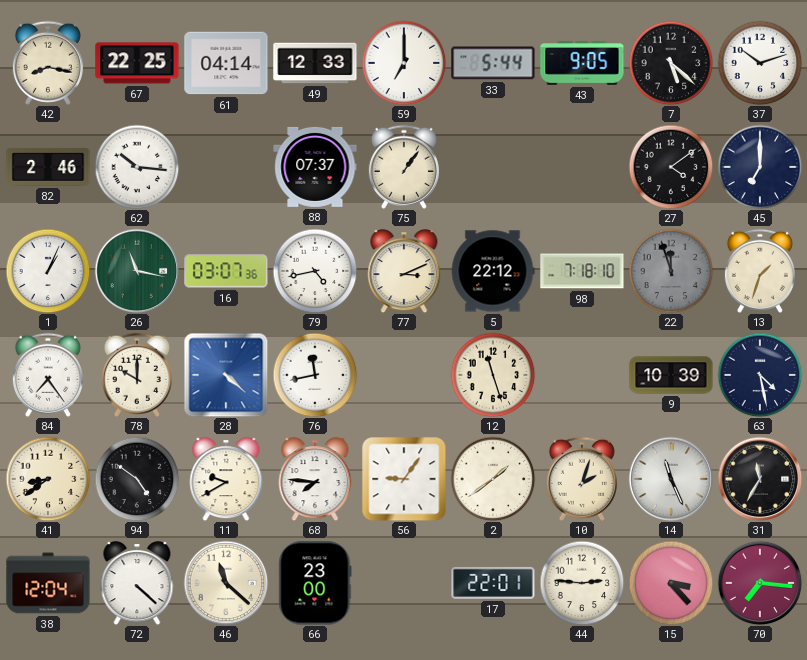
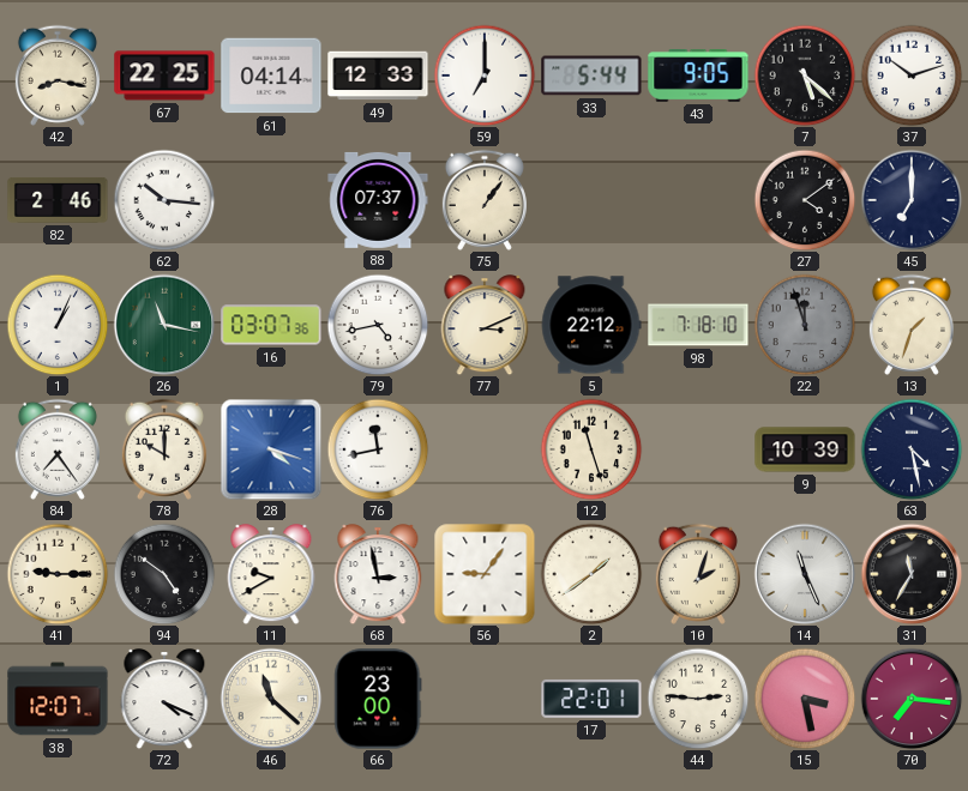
28: 4:22 -> 4:18 (271, 449)
41: 8:39 -> 9:15 (58, 574)
68: 7:46 -> 2:58 (378, 574)
38: 12:04 -> 12:07 (58, 699)
72: 4:22 -> 4:19 (164, 699)
15: 3:23 -> 3:28 (805, 699)
